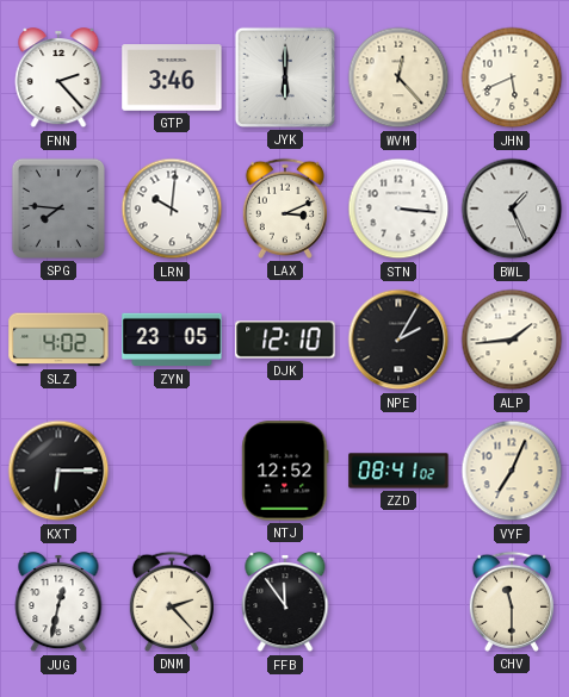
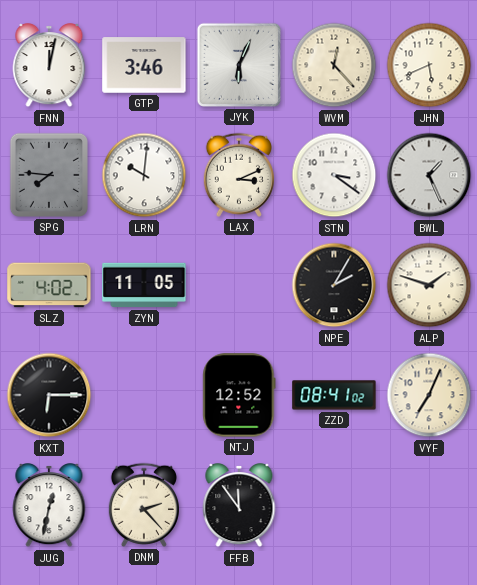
FNN: 2:23 -> 12:02 (49, 66)
JYK: 6:00 -> 6:04 (239, 65)
STN: 3:16 -> 3:21 (334, 175)
ZYN: 23:05 -> 11:05 (144, 285)
DJK: 12:10 -> none (285, 340)
ALP: 1:44 -> 1:48 (429, 285)
CHV: 11:30 -> none (512, 602)
